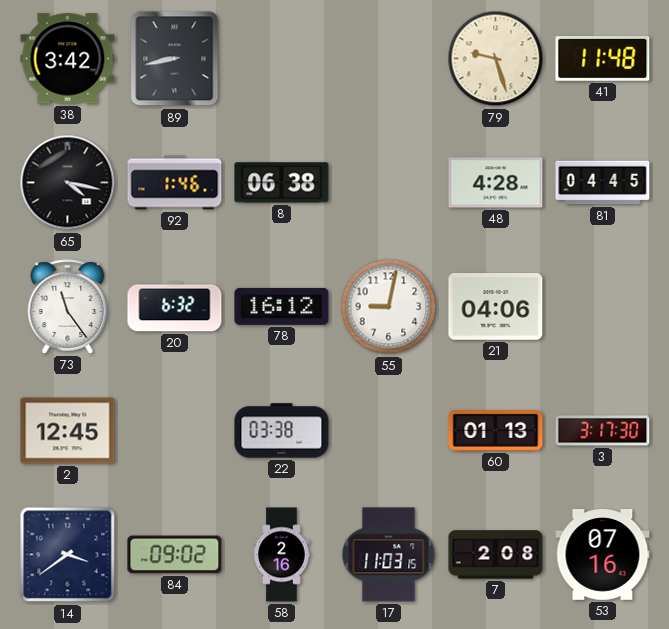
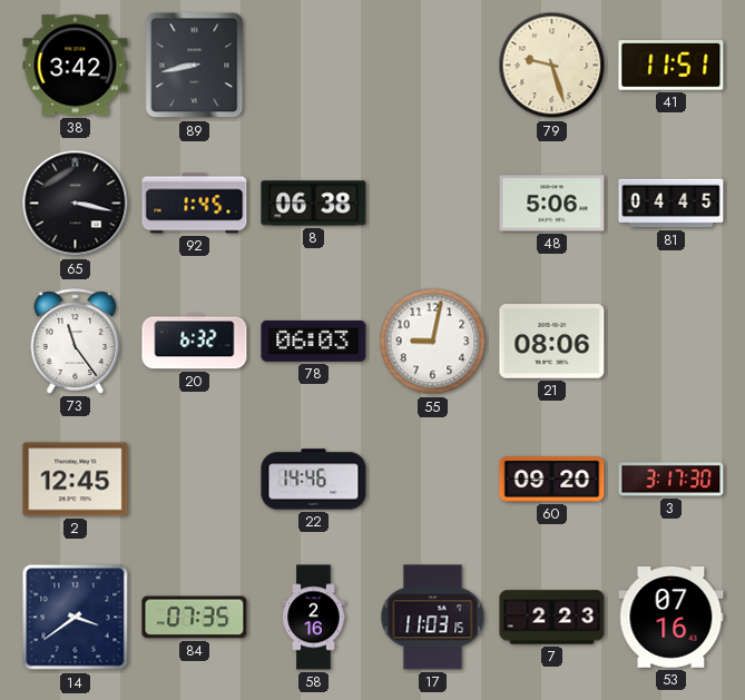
41: 11:48 -> 11:51 (672, 66)
65: 4:17 -> 3:17 (76, 204)
92: 1:46 -> 1:45 (195, 204)
48: 4:28 -> 5:06 (552, 204)
78: 16:12 -> 06:03 (314, 341)
21: 04:06 -> 08:06 (552, 342)
22: 03:38 -> 14:46 (314, 480)
60: 01:13 -> 09:20 (552, 480)
84: 09:02 -> 07:35 (195, 618)
7: 2:08 -> 2:23 (552, 618)
